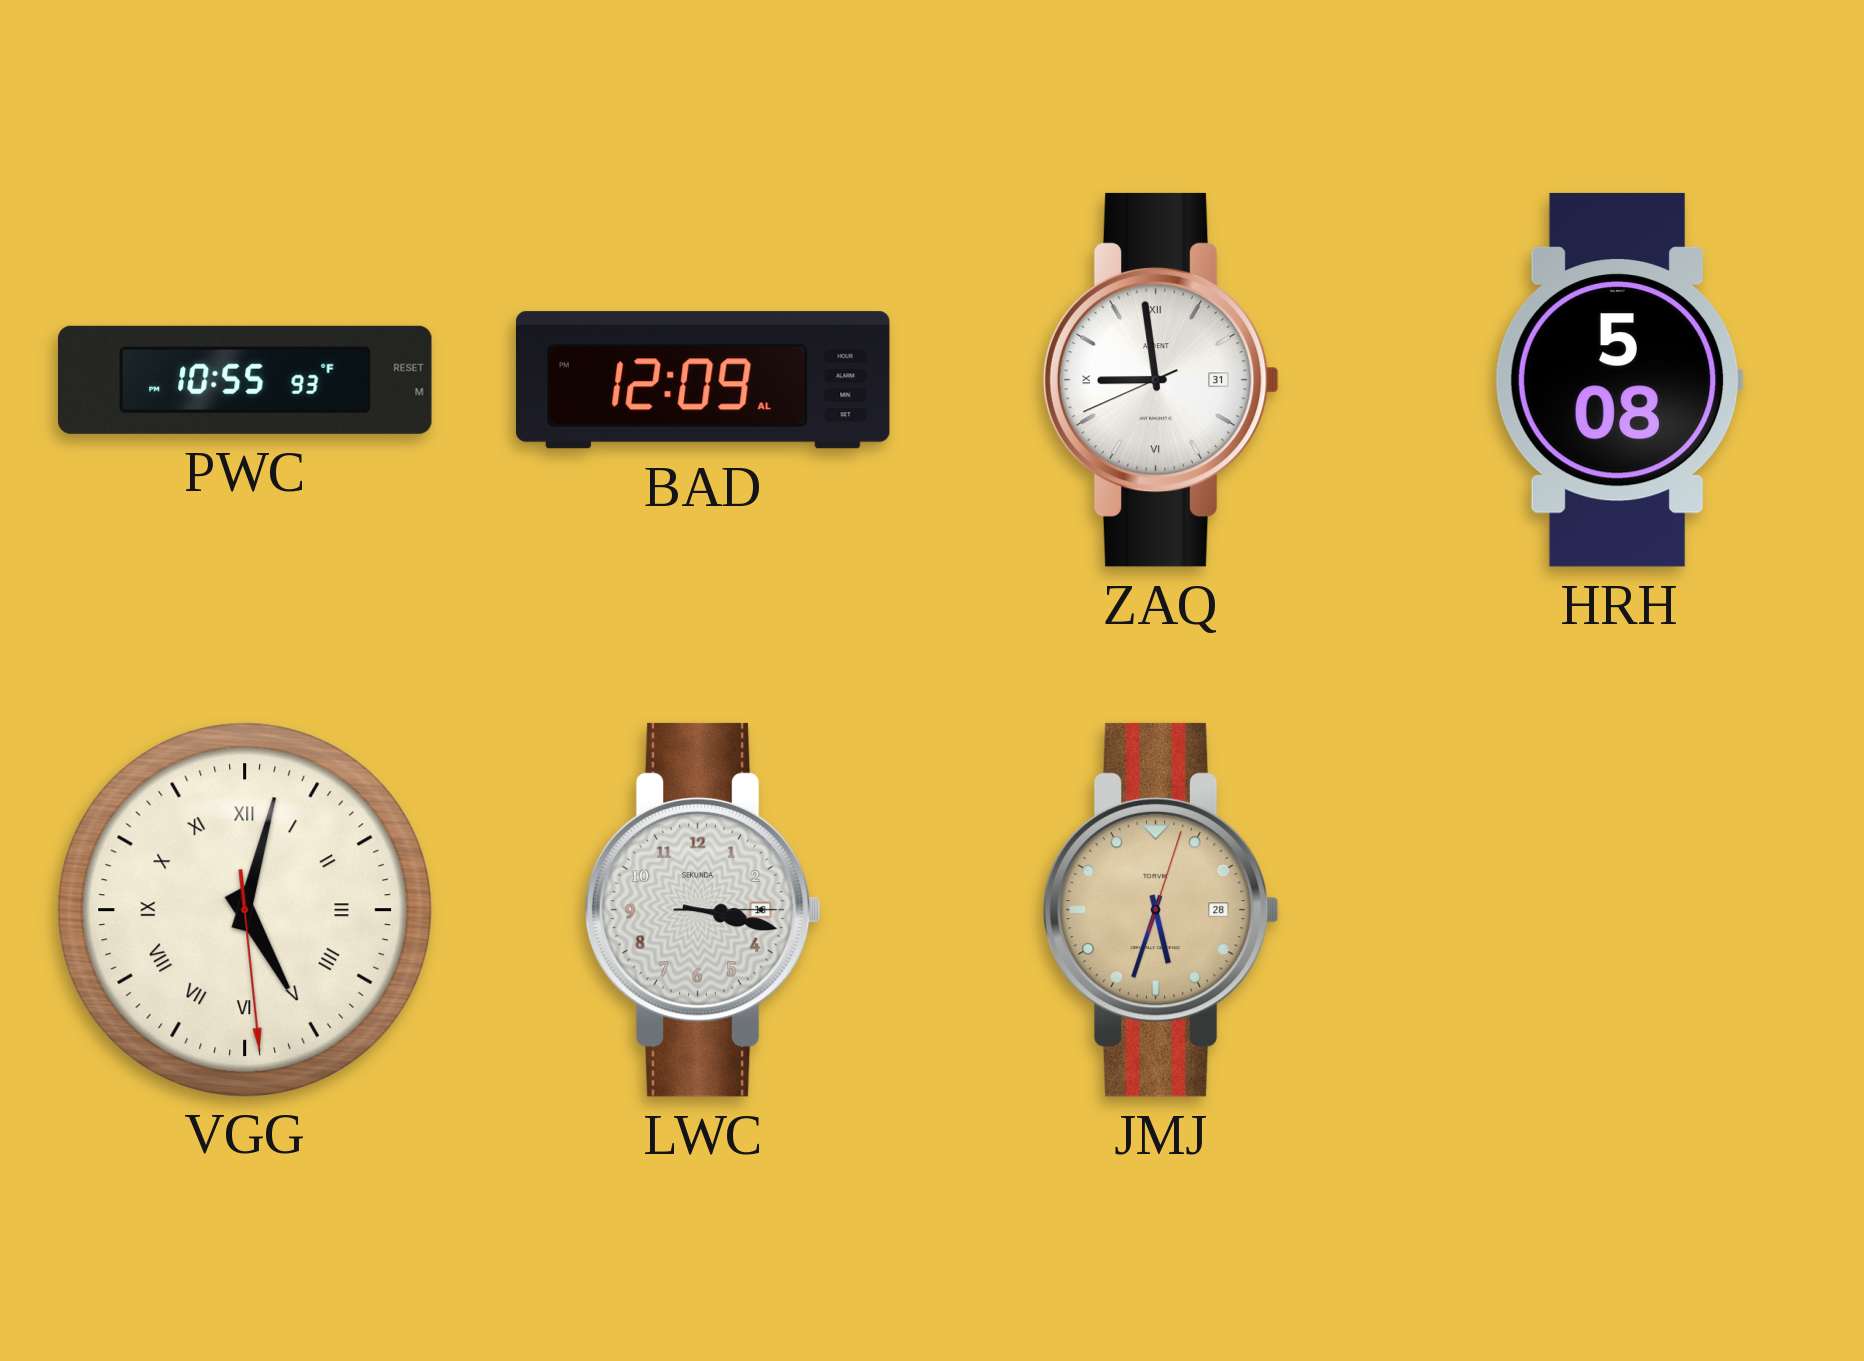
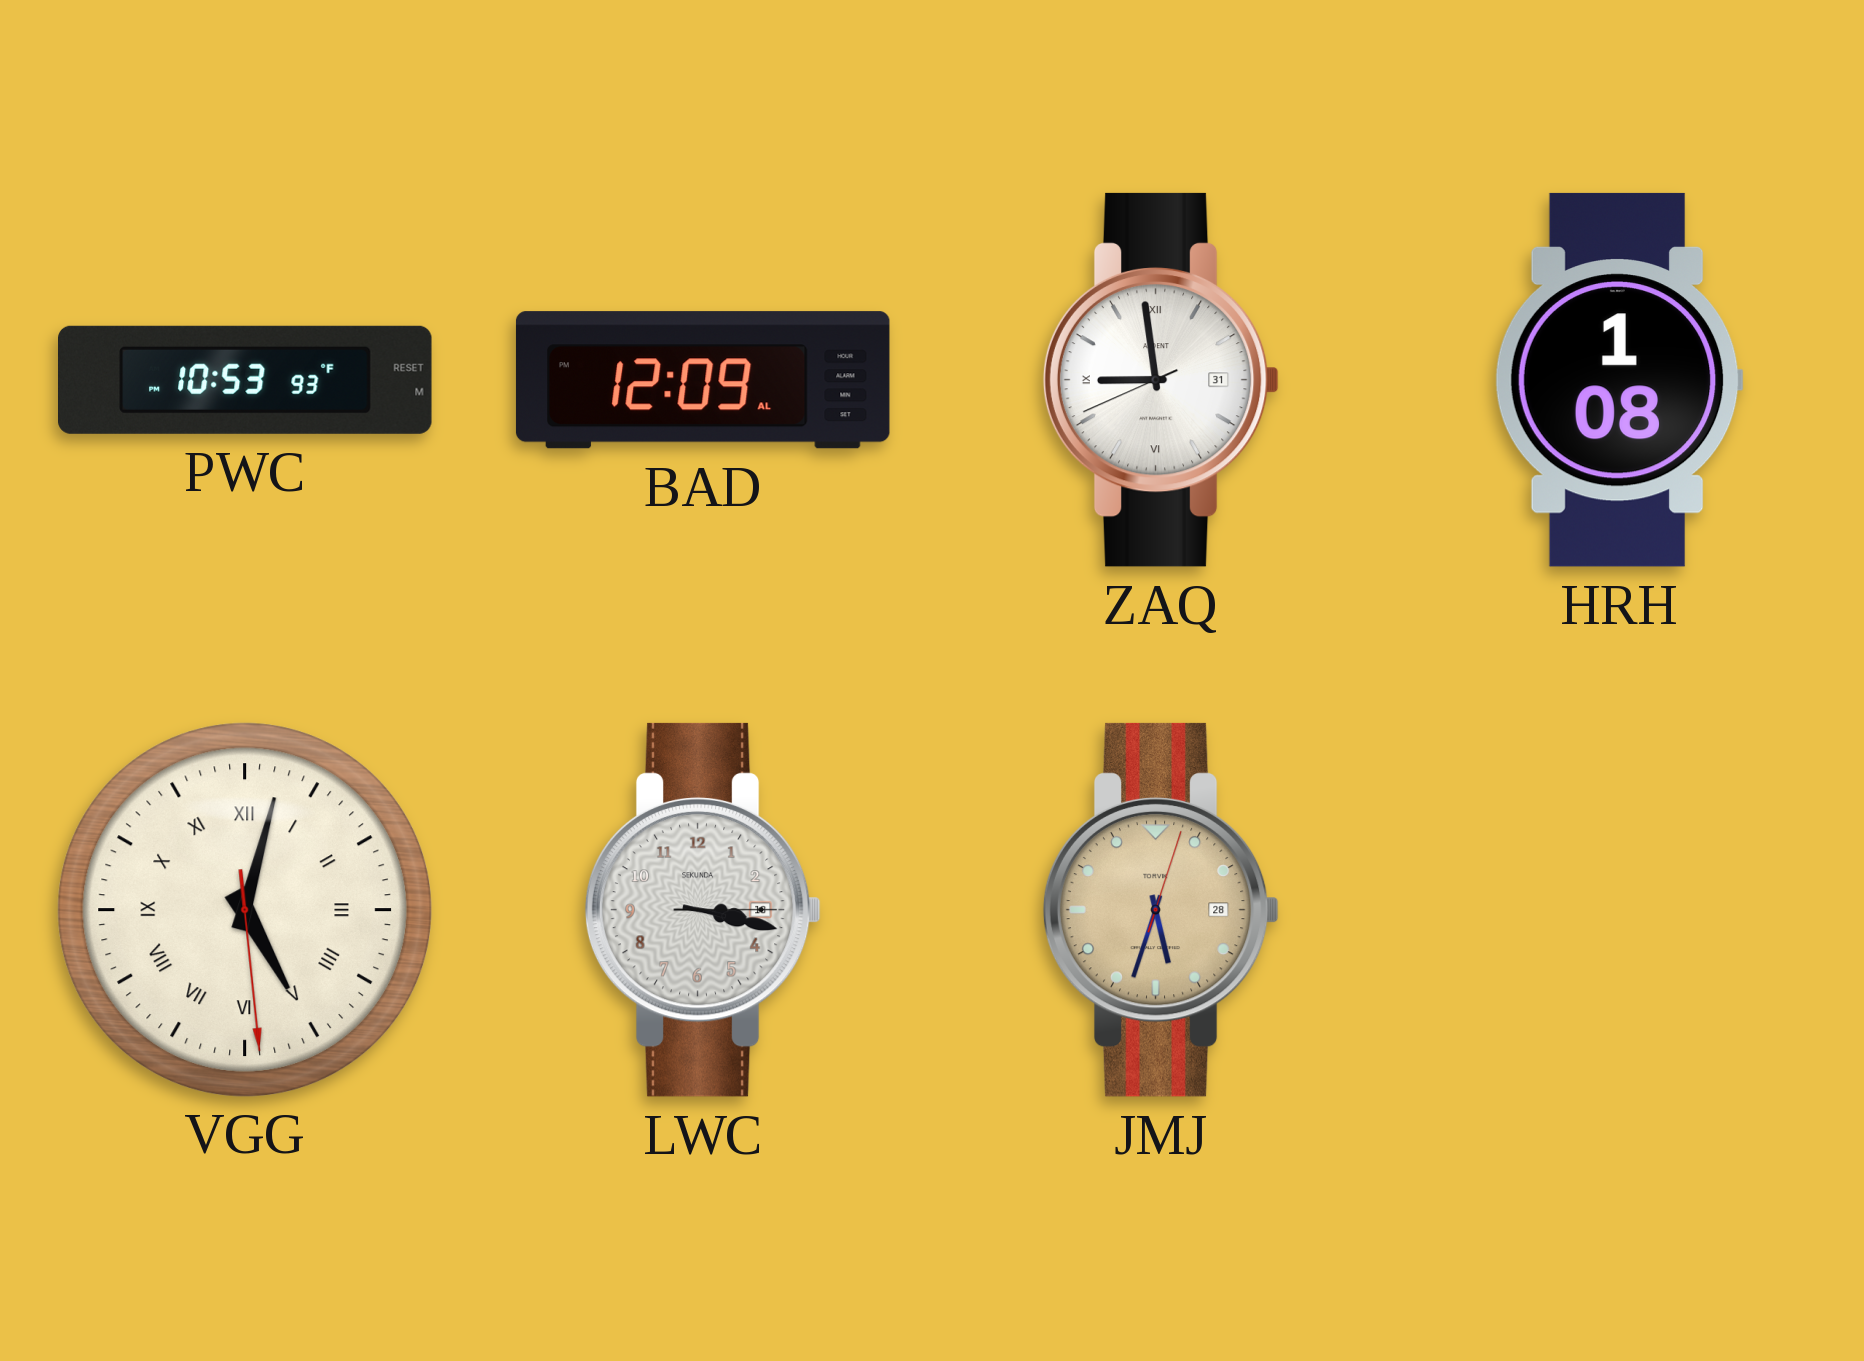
PWC: 10:55 -> 10:53 (246, 380)
HRH: 5:08 -> 1:08 (1619, 380)
